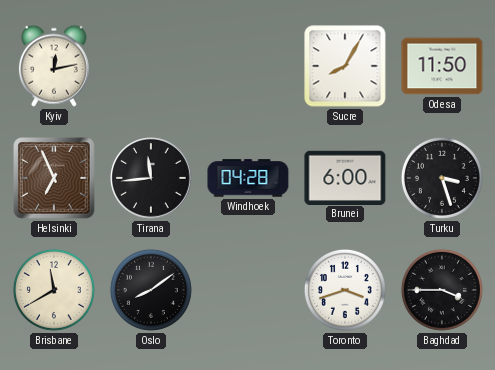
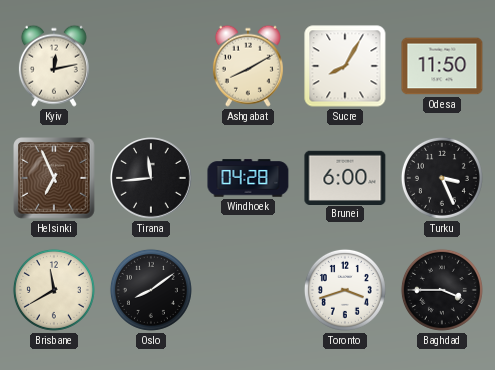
Ashgabat: none -> 8:10 (248, 66)
Turku: 3:27 -> 3:26 (442, 178)
